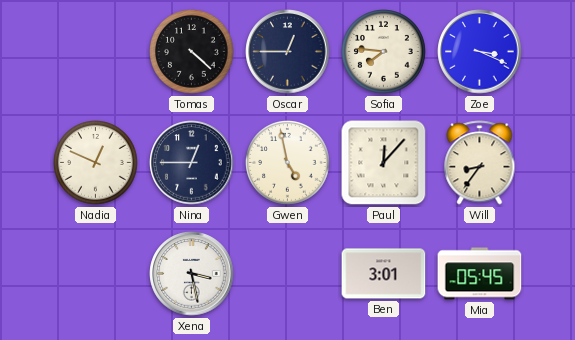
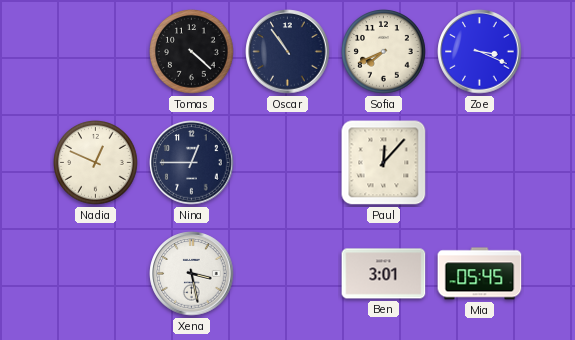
Oscar: 12:45 -> 10:54 (288, 52)
Sofia: 7:46 -> 7:41 (384, 52)
Gwen: 4:58 -> none (288, 163)
Will: 8:36 -> none (480, 163)
